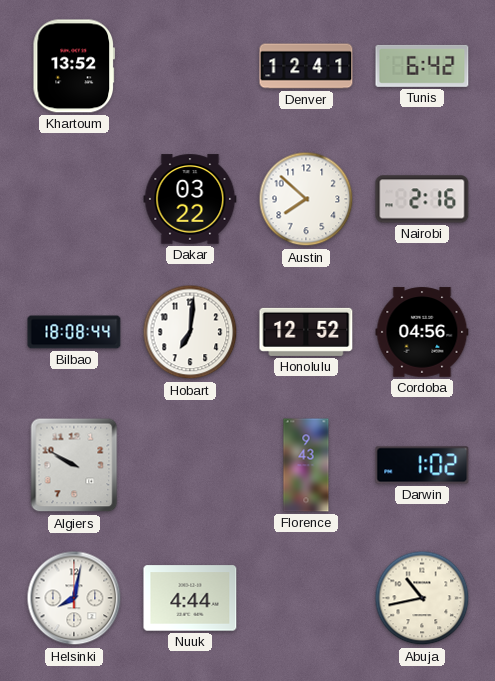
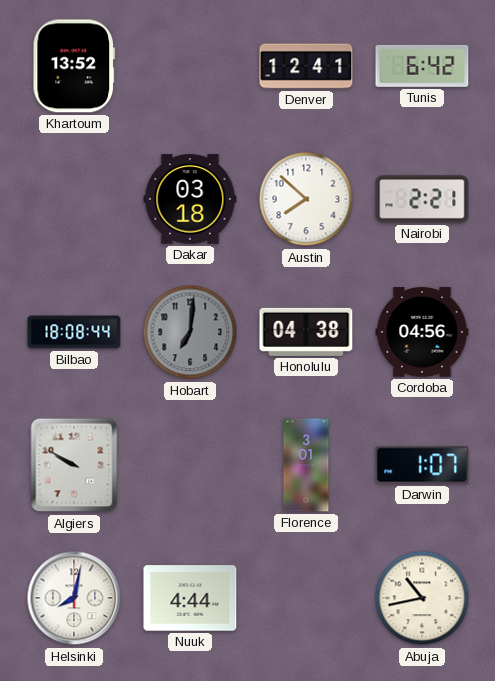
Dakar: 03:22 -> 03:18 (190, 199)
Nairobi: 2:16 -> 2:21 (422, 199)
Hobart dial: white -> grey (190, 332)
Honolulu: 12:52 -> 04:38 (306, 332)
Florence: 9:43 -> 3:01 (306, 465)
Darwin: 1:02 -> 1:07 (422, 465)
